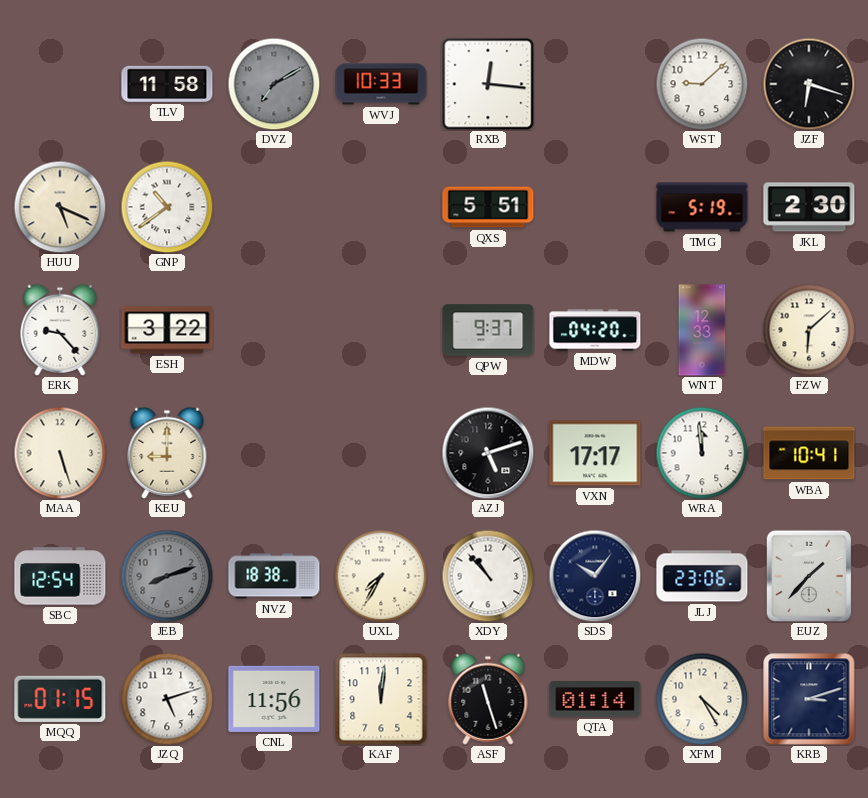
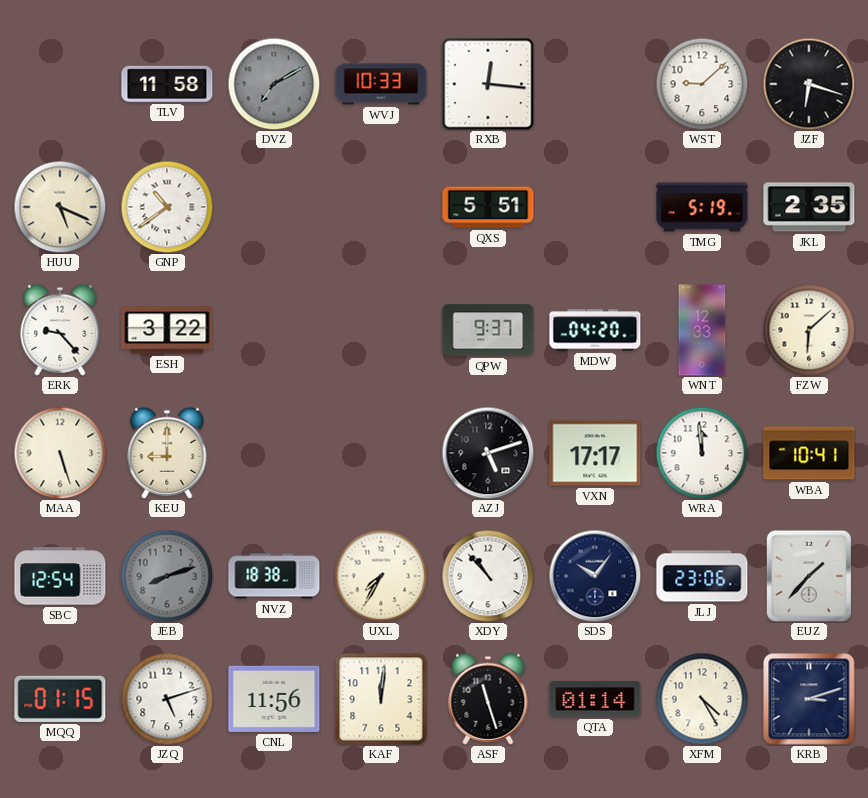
JKL: 2:30 -> 2:35 (809, 207)
